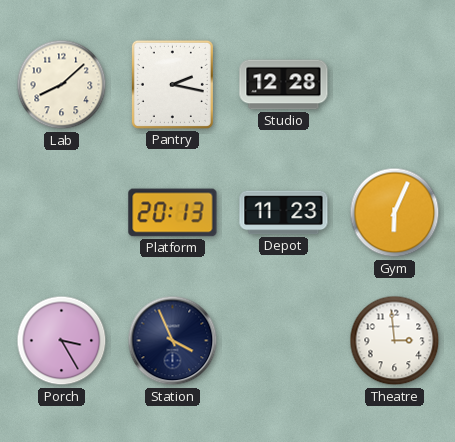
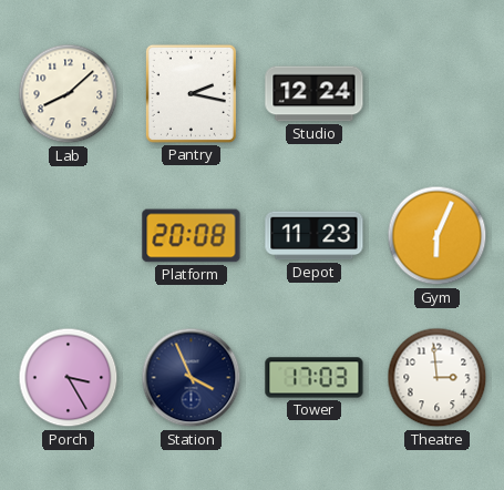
Studio: 12:28 -> 12:24 (315, 94)
Platform: 20:13 -> 20:08 (192, 236)
Tower: none -> 17:03 (315, 378)
